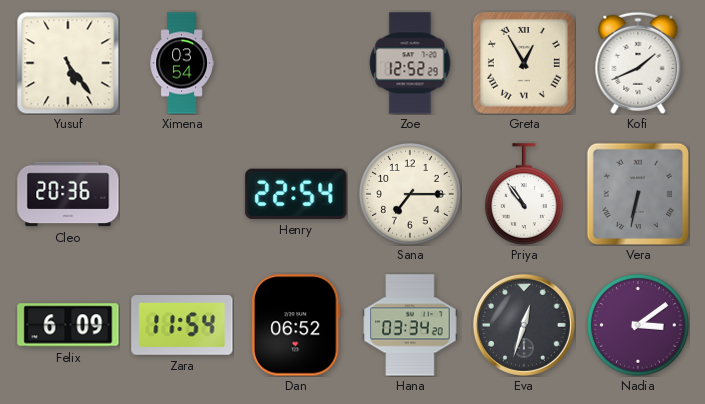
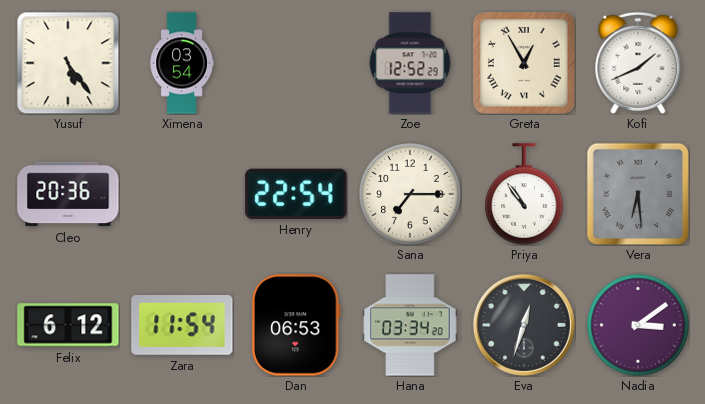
Vera: 6:32 -> 6:29 (637, 193)
Felix: 6:09 -> 6:12 (68, 325)
Dan: 06:52 -> 06:53 (296, 325)
